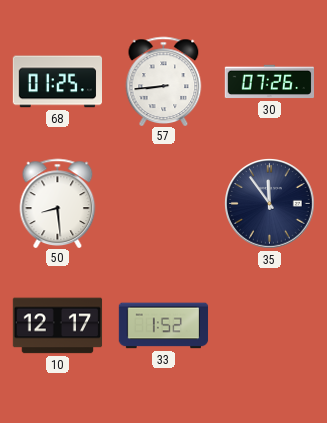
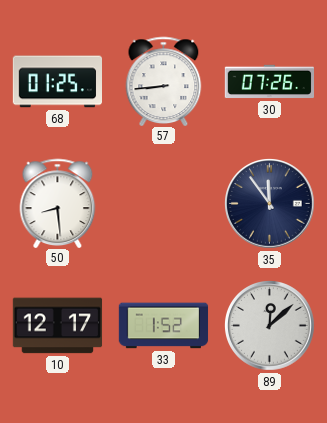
89: none -> 12:08 (270, 326)
